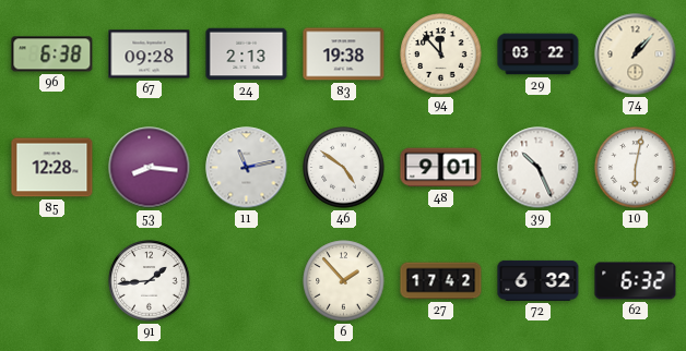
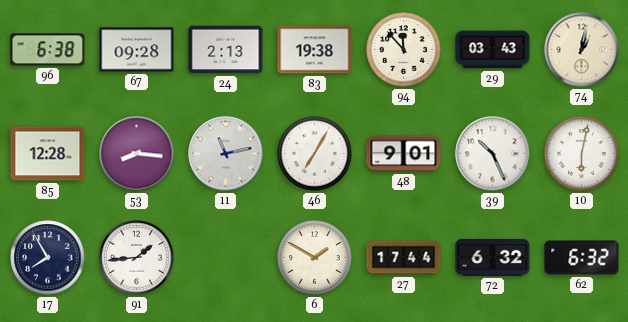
29: 03:22 -> 03:43 (493, 50)
74: 1:07 -> 1:02 (582, 50)
46: 4:51 -> 7:05 (315, 154)
17: none -> 7:55 (48, 258)
6: 1:53 -> 1:50 (315, 258)
27: 17:42 -> 17:44 (404, 258)
